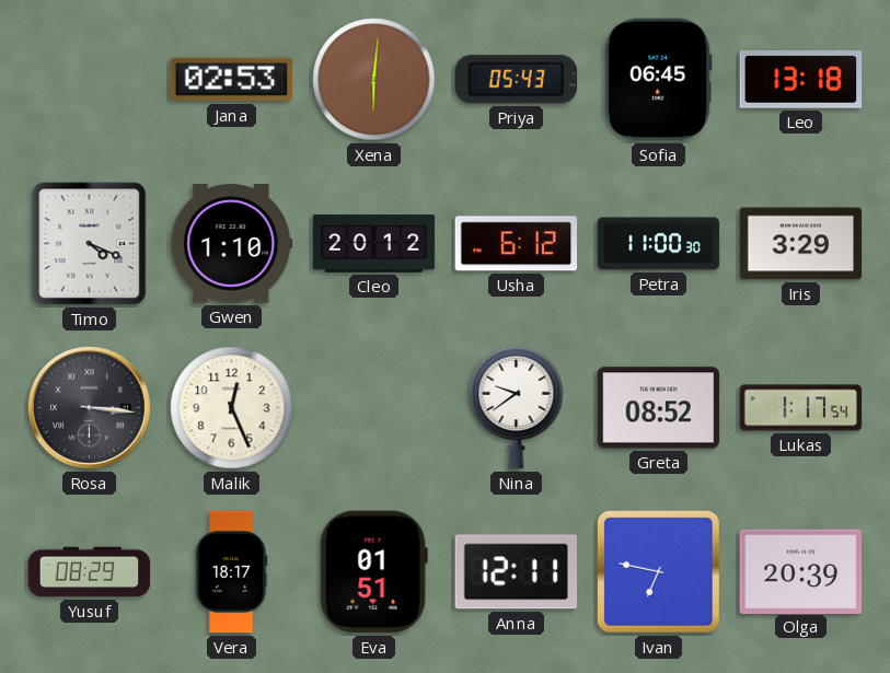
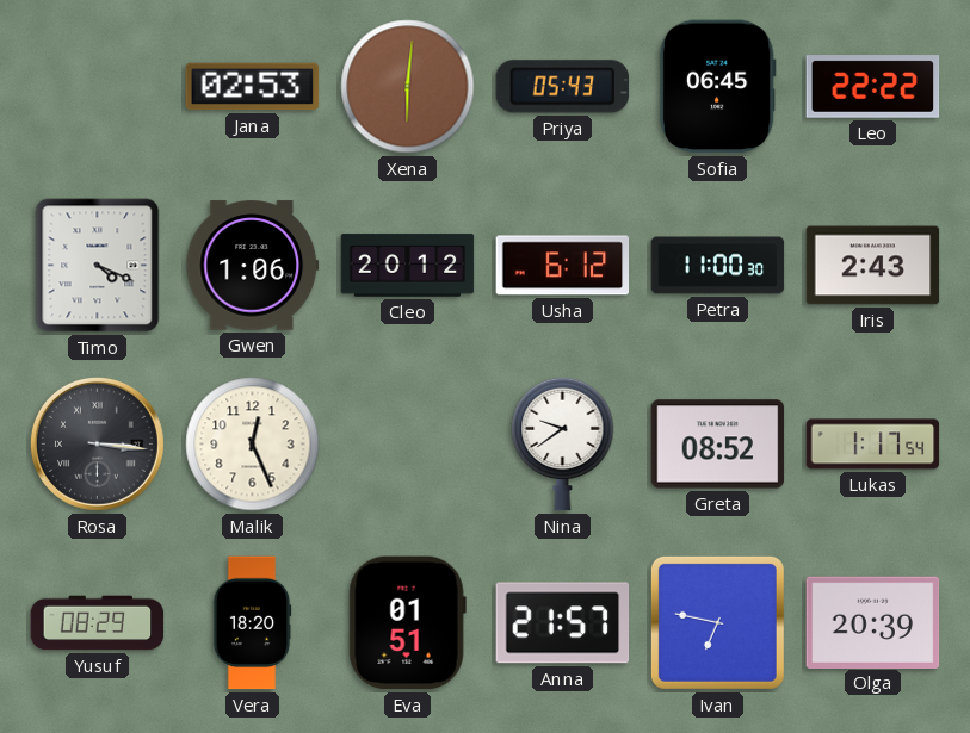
Leo: 13:18 -> 22:22 (873, 87)
Gwen: 1:10 -> 1:06 (253, 266)
Iris: 3:29 -> 2:43 (873, 266)
Vera: 18:17 -> 18:20 (252, 623)
Anna: 12:11 -> 21:57 (563, 623)
